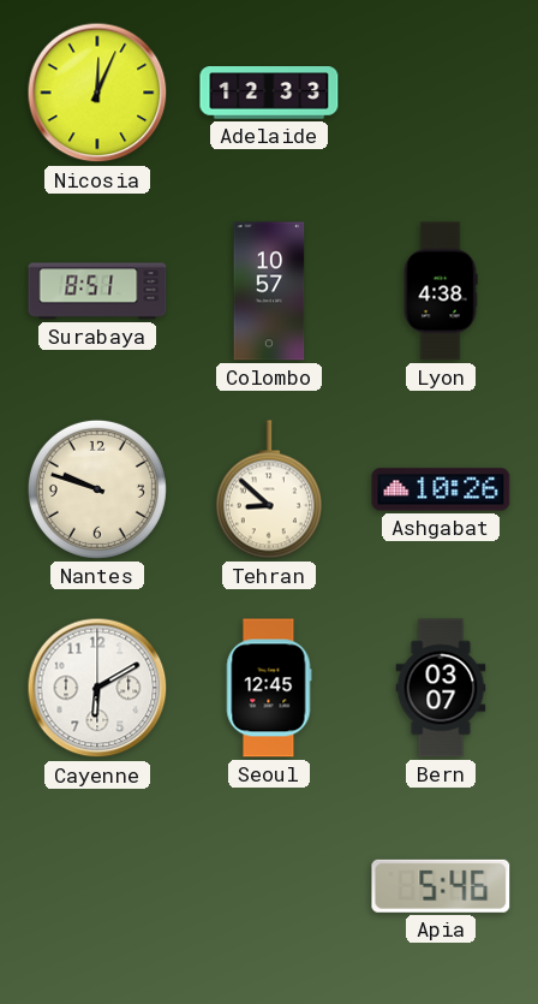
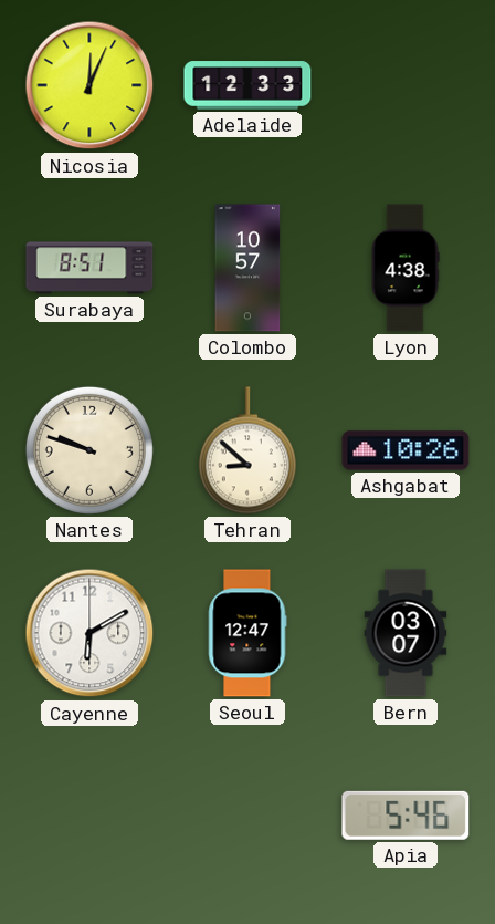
Seoul: 12:45 -> 12:47 (247, 633)
